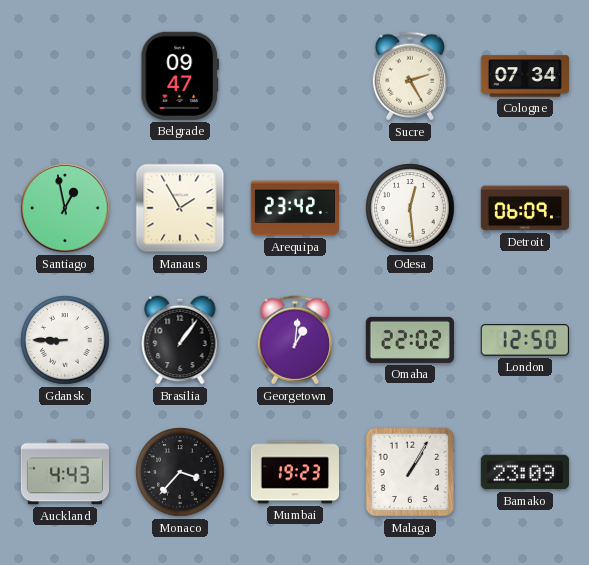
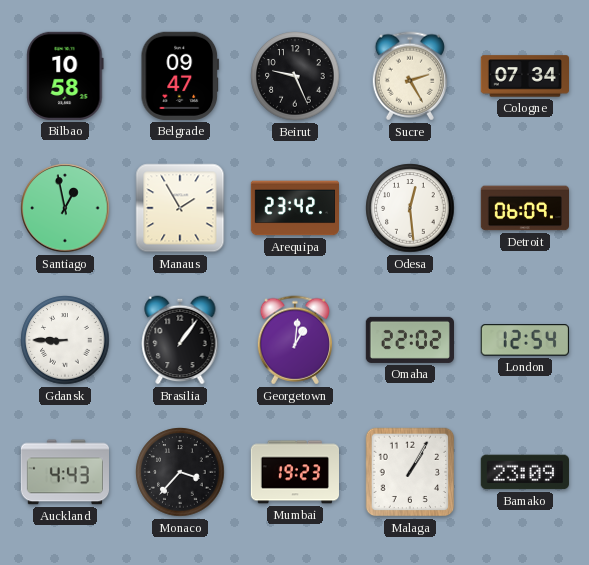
Bilbao: none -> 10:58 (65, 76)
Beirut: none -> 9:26 (295, 76)
London: 12:50 -> 12:54 (525, 340)
